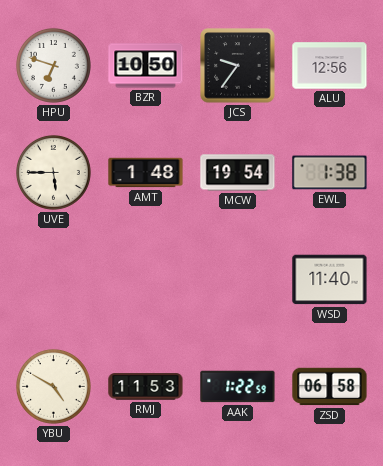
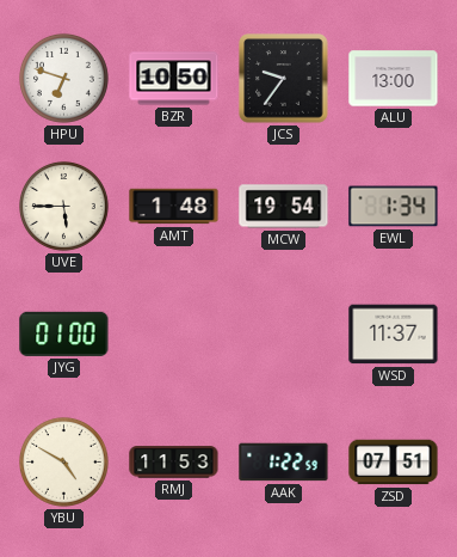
ALU: 12:56 -> 13:00 (394, 79)
EWL: 1:38 -> 1:34 (394, 207)
JYG: none -> 01:00 (64, 333)
WSD: 11:40 -> 11:37 (394, 335)
ZSD: 06:58 -> 07:51 (394, 463)
